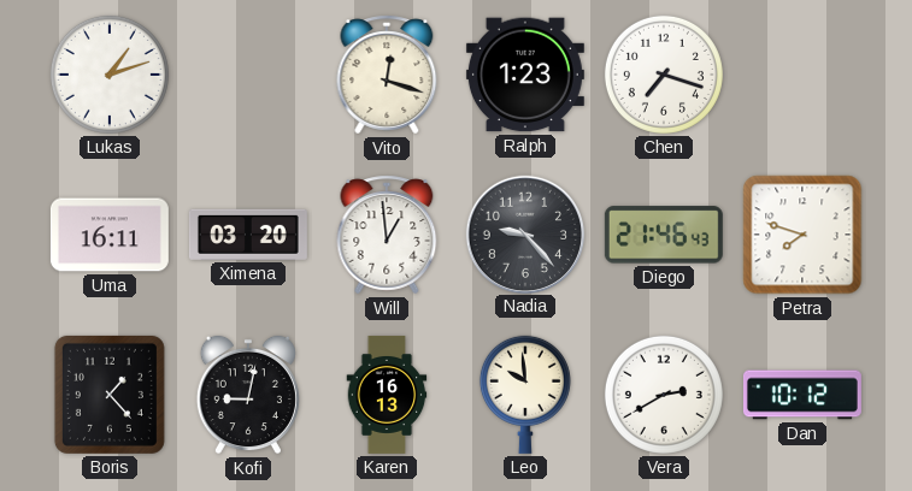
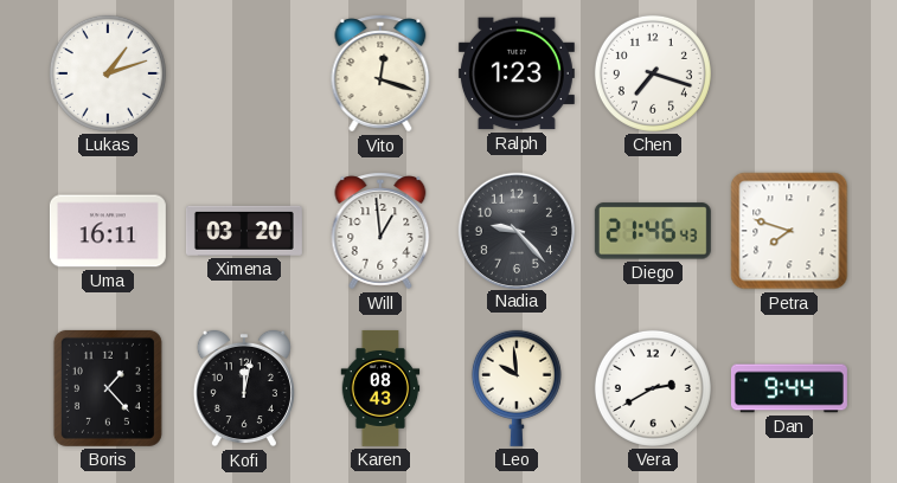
Kofi: 9:02 -> 12:02 (244, 388)
Karen: 16:13 -> 08:43 (380, 388)
Dan: 10:12 -> 9:44 (789, 388)
